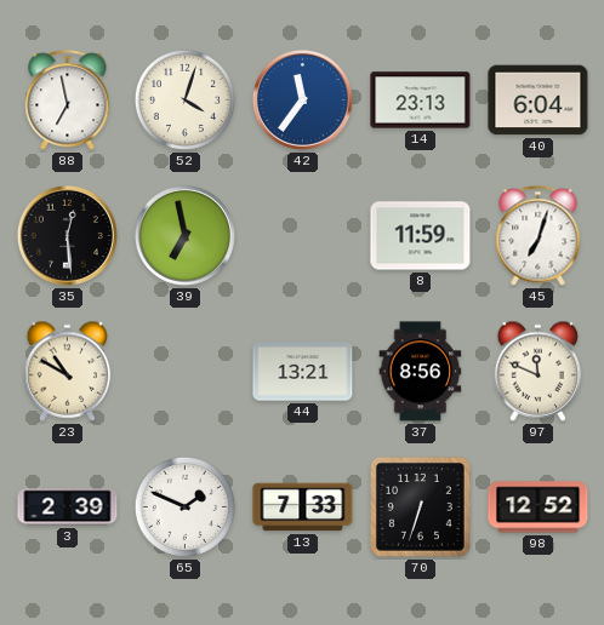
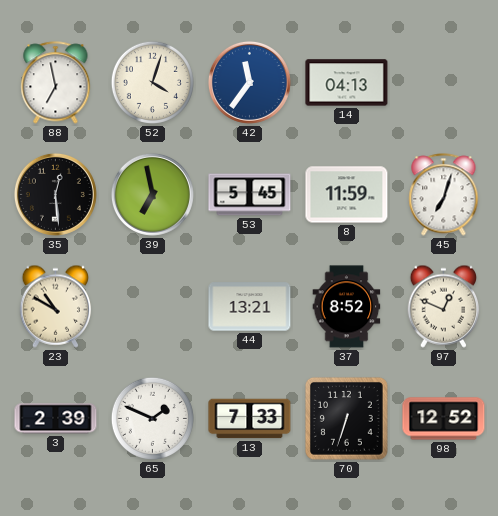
14: 23:13 -> 04:13 (347, 83)
40: 6:04 -> none (539, 101)
53: none -> 5:45 (250, 195)
37: 8:56 -> 8:52 (347, 307)
97: 11:49 -> 12:49 (444, 306)
